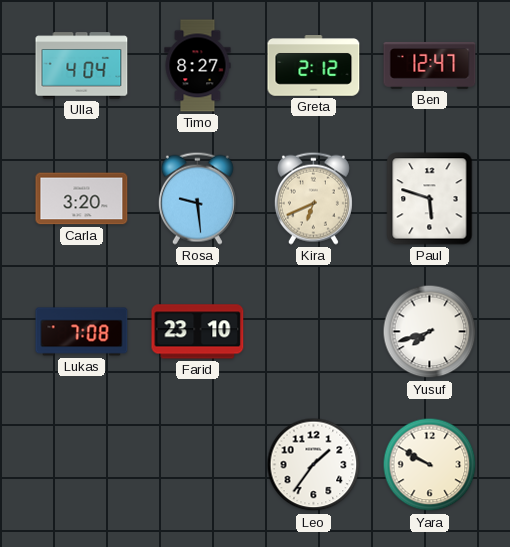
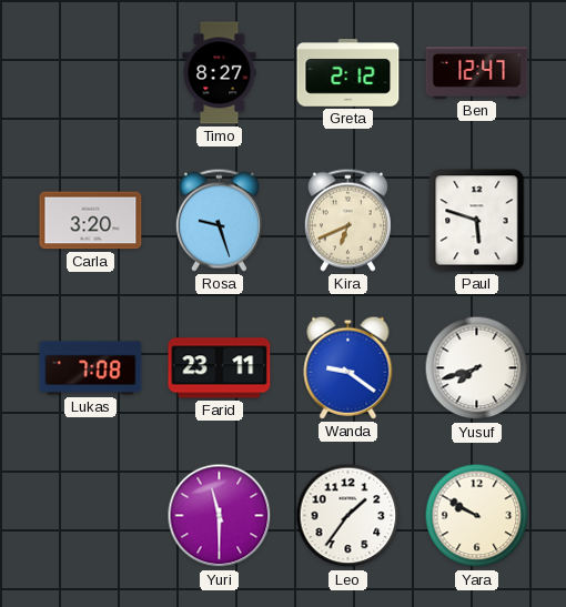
Ulla: 4:04 -> none (82, 66)
Rosa: 9:29 -> 9:27 (219, 220)
Farid: 23:10 -> 23:11 (220, 368)
Wanda: none -> 9:21 (348, 367)
Yuri: none -> 11:30 (220, 516)
